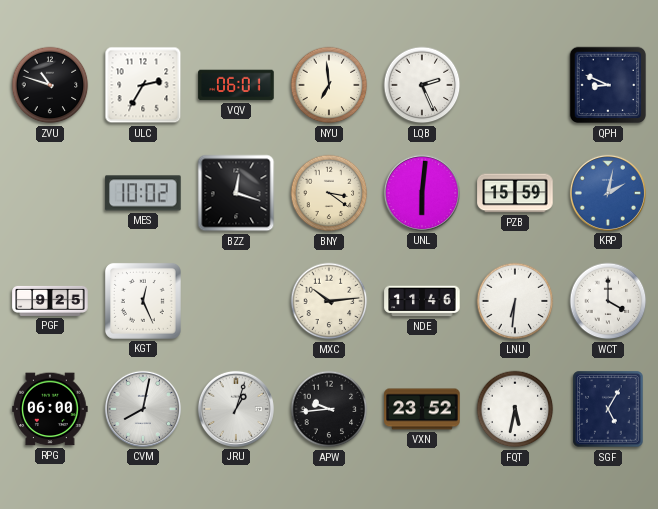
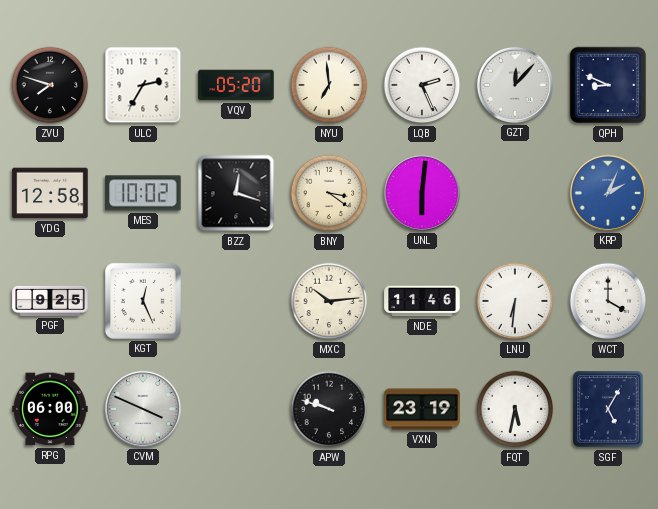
ZVU: 10:48 -> 7:48 (50, 85)
VQV: 06:01 -> 05:20 (236, 85)
GZT: none -> 12:07 (515, 85)
YDG: none -> 12:58 (50, 193)
PZB: 15:59 -> none (515, 193)
KRP: 2:02 -> 2:04 (608, 193)
CVM: 8:02 -> 3:49 (143, 409)
JRU: 1:03 -> none (236, 409)
APW: 9:44 -> 9:48 (329, 409)
VXN: 23:52 -> 23:19 (422, 409)
